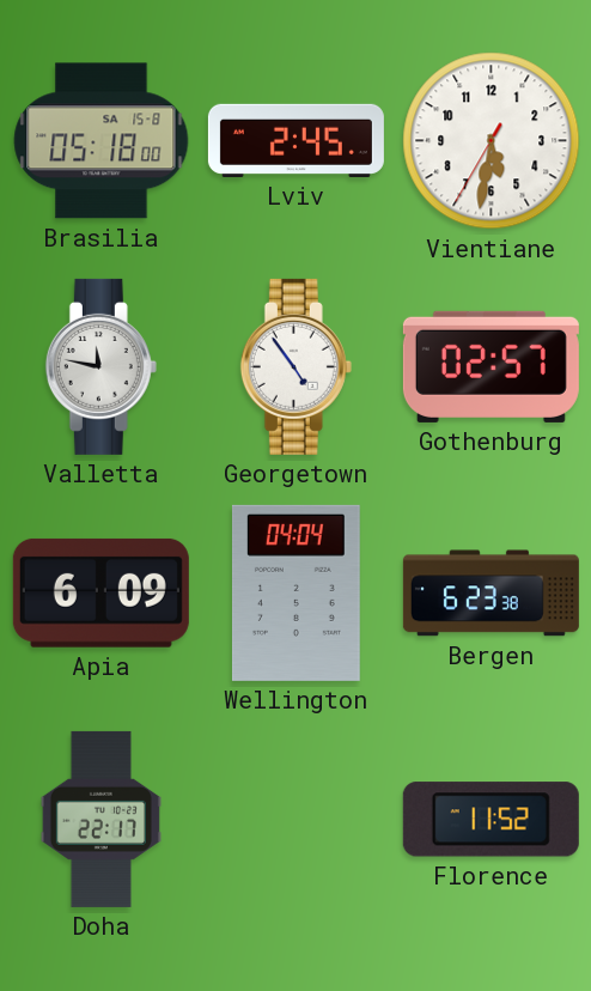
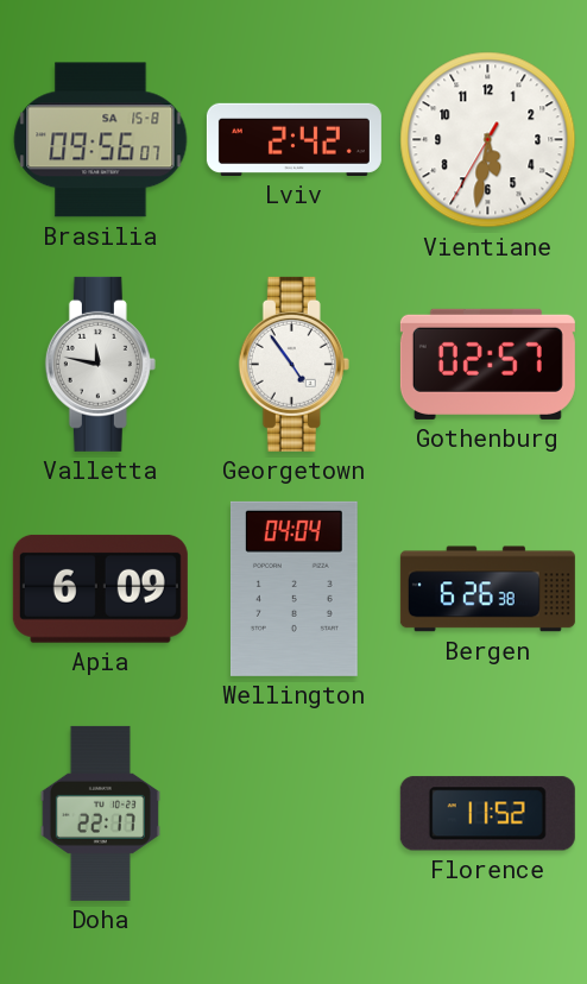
Brasilia: 05:18 -> 09:56 (101, 140)
Lviv: 2:45 -> 2:42 (293, 139)
Bergen: 6:23 -> 6:26 (487, 589)
